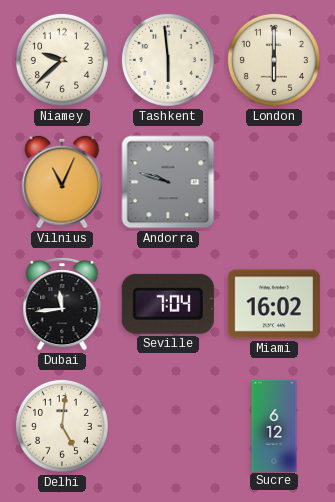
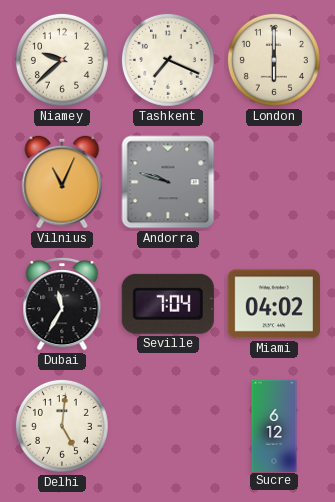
Tashkent: 5:59 -> 7:19 (168, 60)
Dubai: 11:44 -> 11:35 (62, 304)
Miami: 16:02 -> 04:02 (274, 304)
